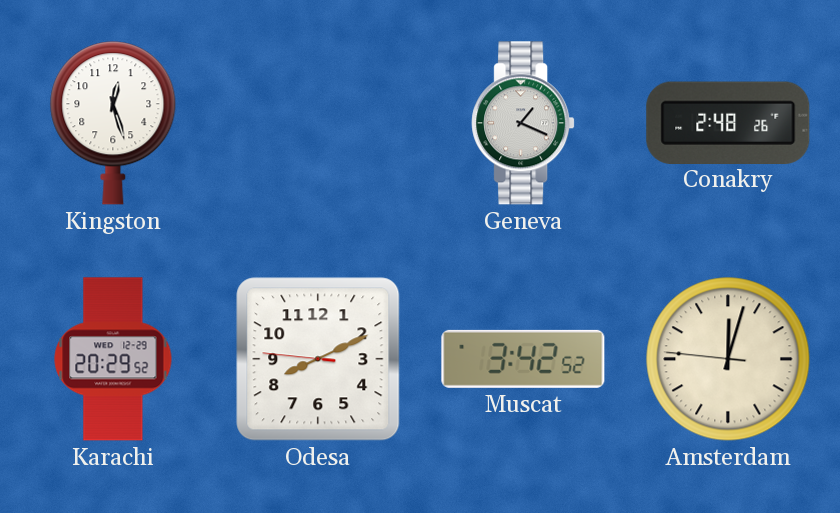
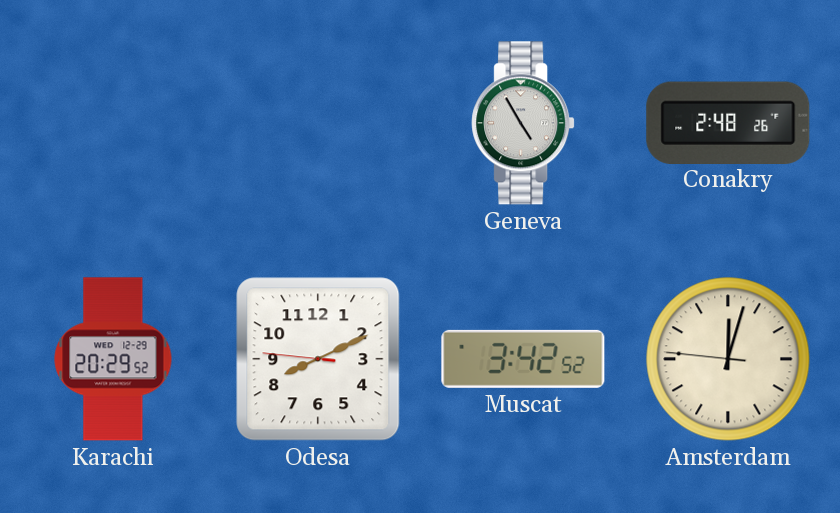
Kingston: 12:27 -> none (113, 123)
Geneva: 1:19 -> 4:55 (523, 123)
